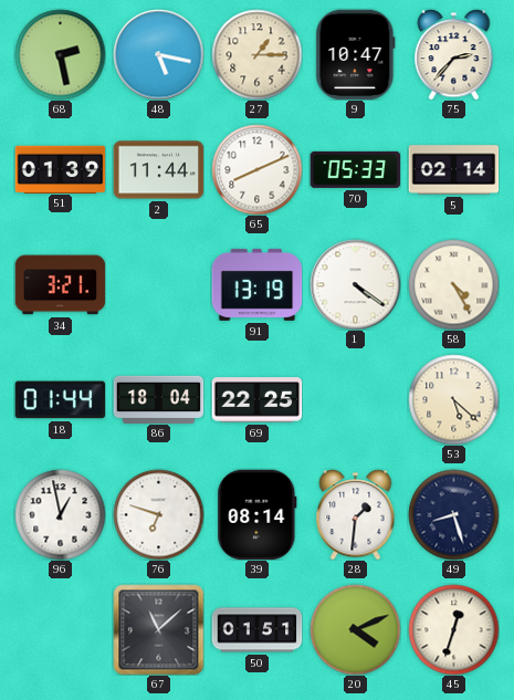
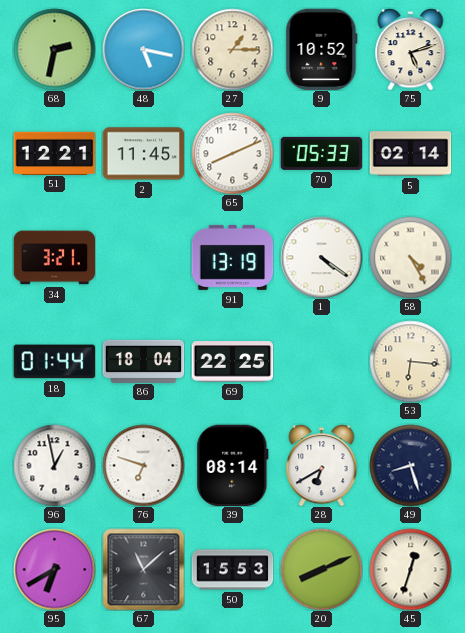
68: 2:28 -> 2:32 (54, 49)
9: 10:47 -> 10:52 (322, 49)
75: 2:37 -> 5:12 (411, 50)
51: 01:39 -> 12:21 (54, 153)
2: 11:44 -> 11:45 (143, 154)
53: 5:22 -> 6:16 (410, 361)
28: 1:31 -> 6:40 (322, 466)
95: none -> 6:40 (54, 569)
50: 01:51 -> 15:53 (232, 570)
20: 4:11 -> 8:11 (321, 569)
